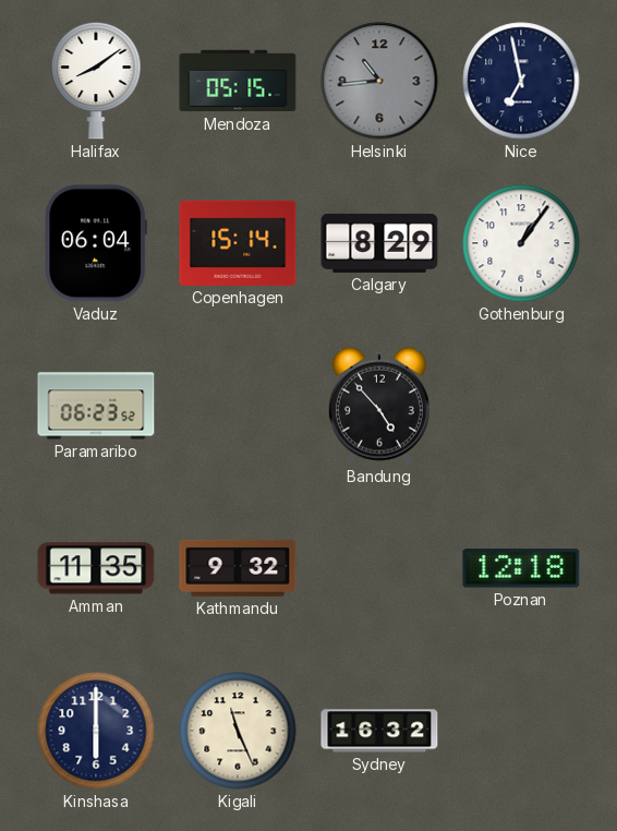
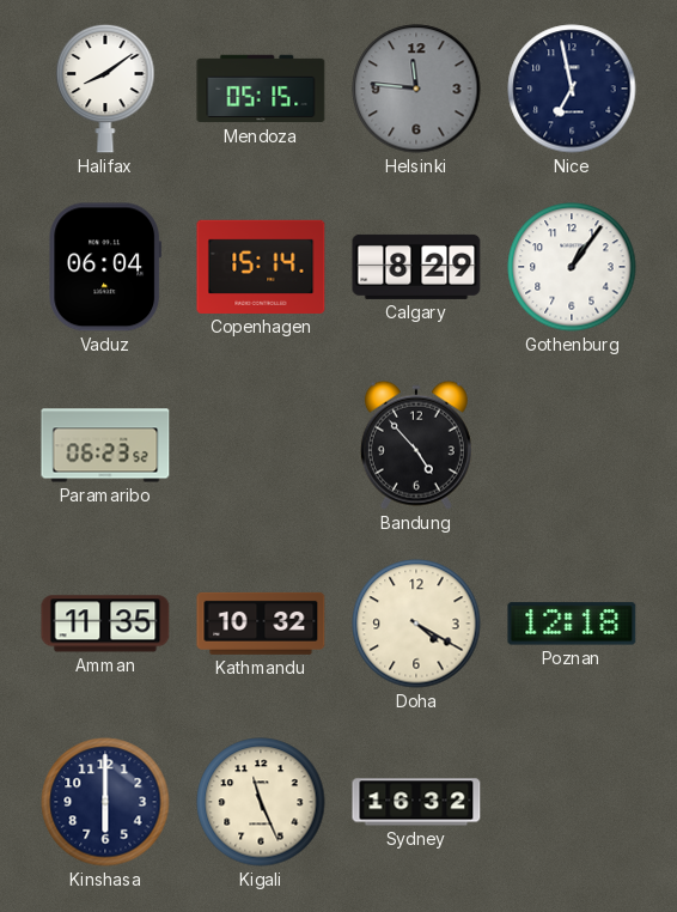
Helsinki: 10:44 -> 11:46 (416, 89)
Kathmandu: 9:32 -> 10:32 (261, 624)
Doha: none -> 4:20 (416, 624)
